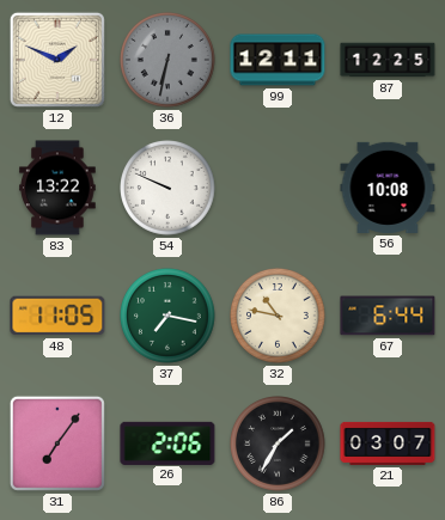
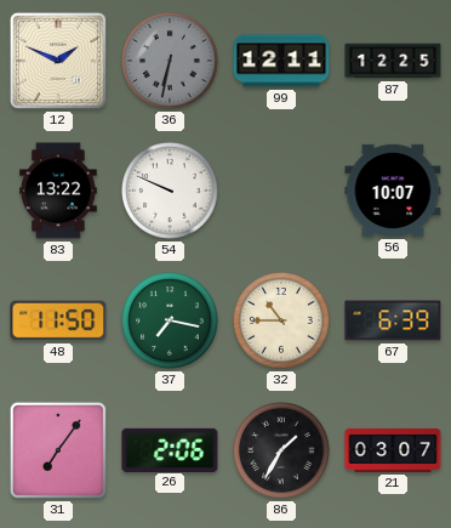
56: 10:08 -> 10:07 (393, 191)
48: 11:05 -> 11:50 (58, 320)
32: 10:47 -> 10:45 (282, 322)
67: 6:44 -> 6:39 (393, 320)
